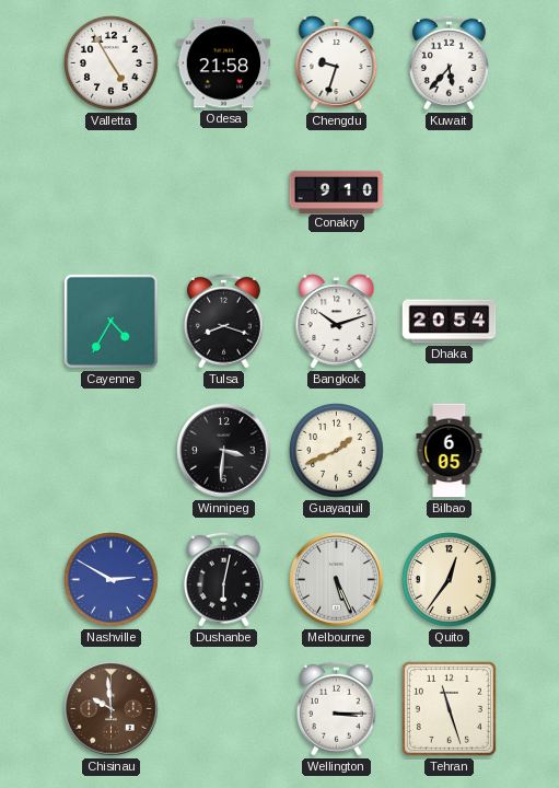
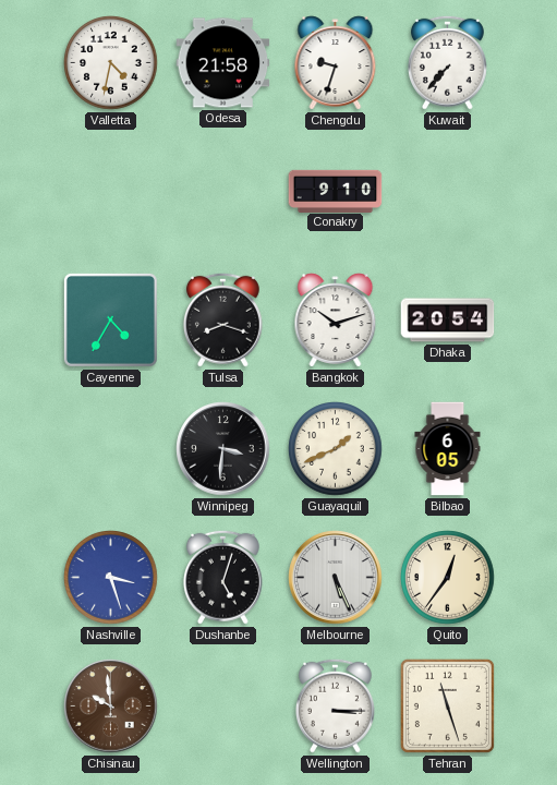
Valletta: 4:55 -> 4:32 (111, 63)
Kuwait: 5:37 -> 7:37 (447, 62)
Nashville: 2:50 -> 3:27 (111, 578)
Dushanbe: 6:02 -> 5:03 (222, 577)
